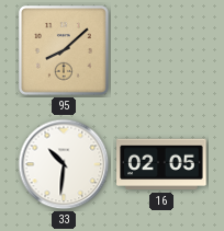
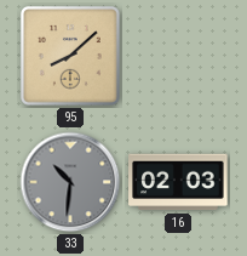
33 dial: white -> grey (70, 182)
16: 02:05 -> 02:03 (178, 182)
